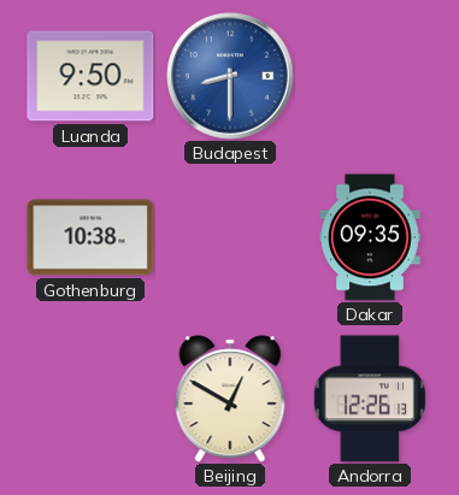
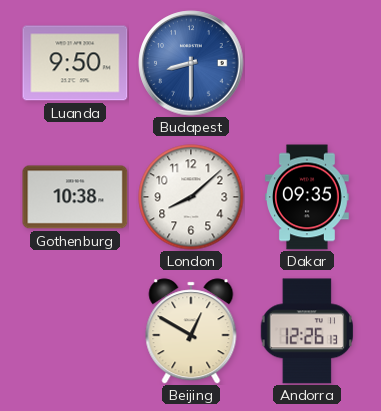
London: none -> 8:08 (191, 197)
